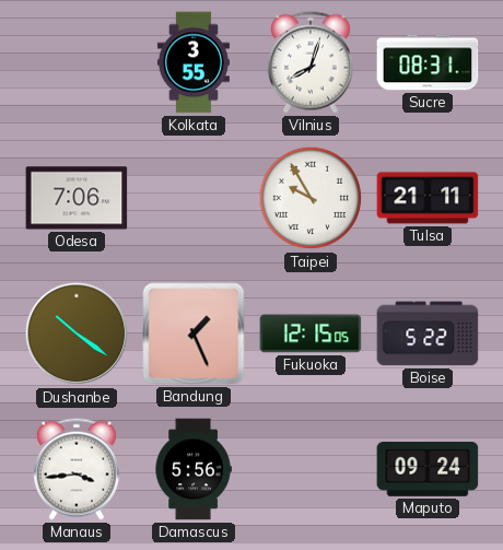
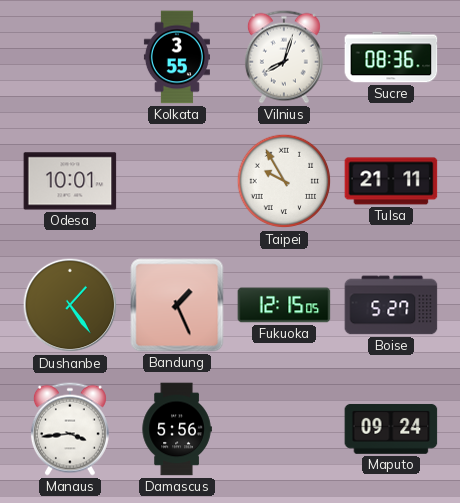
Sucre: 08:31 -> 08:36 (391, 57)
Odesa: 7:06 -> 10:01 (70, 181)
Dushanbe: 10:21 -> 1:24 (70, 305)
Boise: 5:22 -> 5:27 (391, 305)
